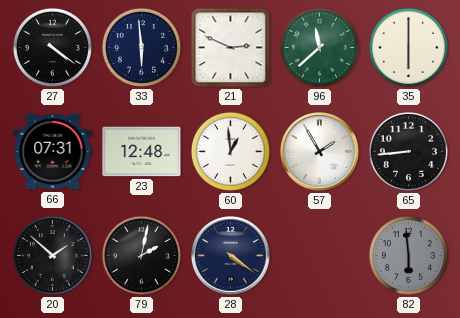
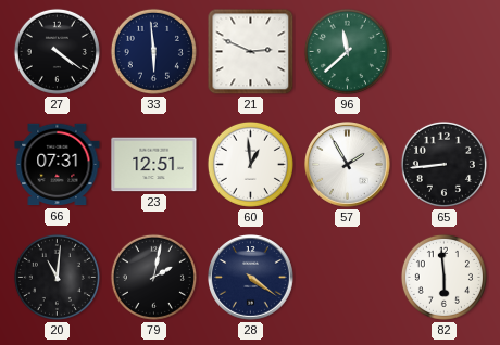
35: 6:00 -> none (408, 47)
23: 12:48 -> 12:51 (154, 165)
20: 1:52 -> 11:01 (57, 277)
82 dial: grey -> white (443, 277)
